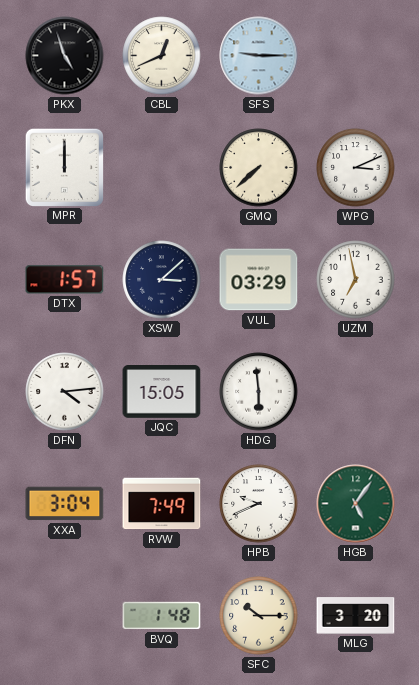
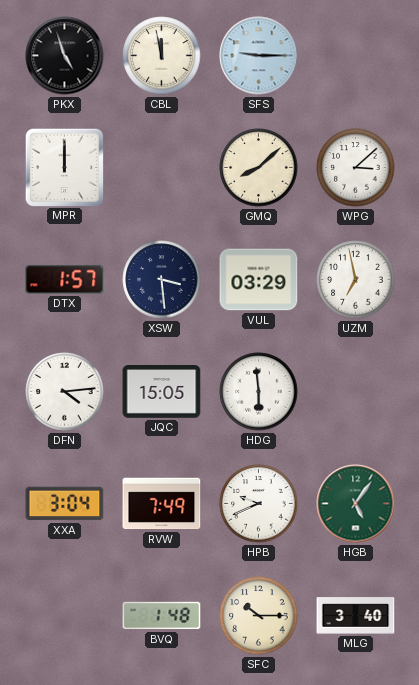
CBL: 12:41 -> 11:58 (162, 56)
GMQ: 7:38 -> 8:08 (259, 168)
WPG: 3:11 -> 3:08 (356, 168)
XSW: 3:08 -> 3:29 (162, 280)
MLG: 3:20 -> 3:40 (356, 616)
